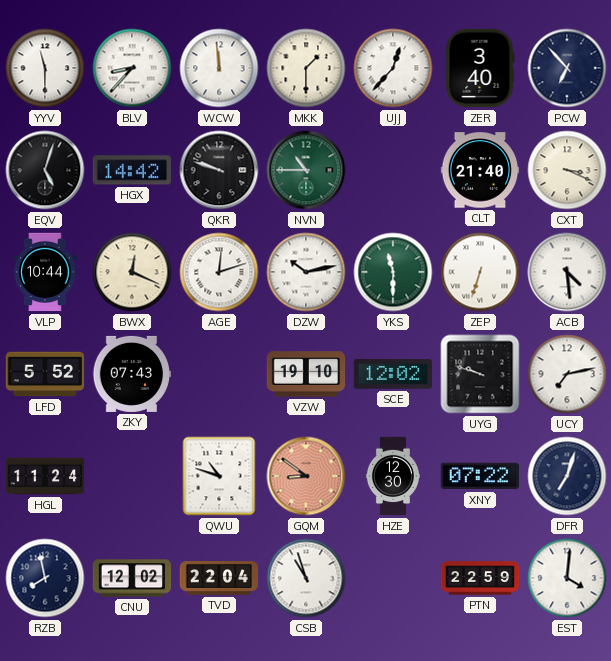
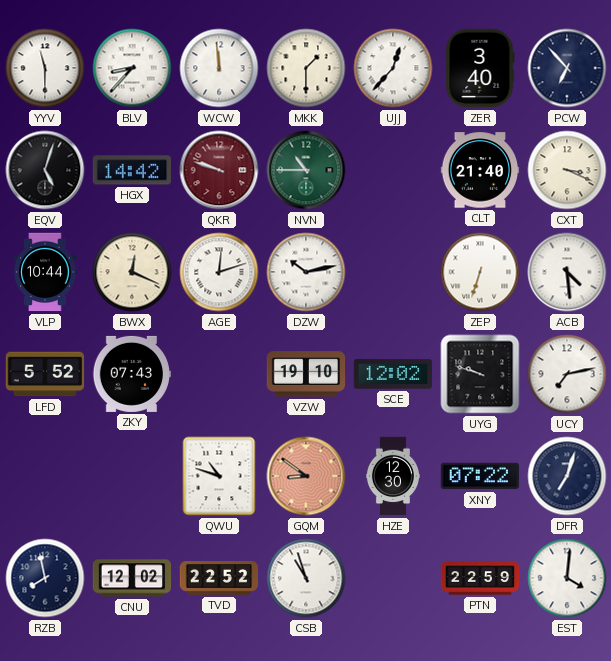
QKR dial: black -> burgundy (219, 170)
YKS: 11:30 -> none (393, 272)
HGL: 11:24 -> none (45, 476)
TVD: 22:04 -> 22:52 (219, 578)
